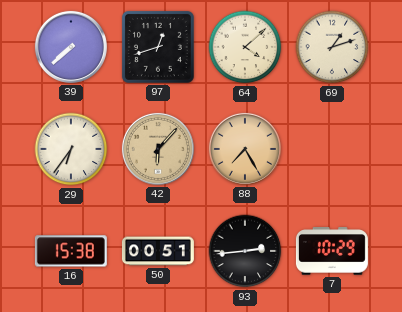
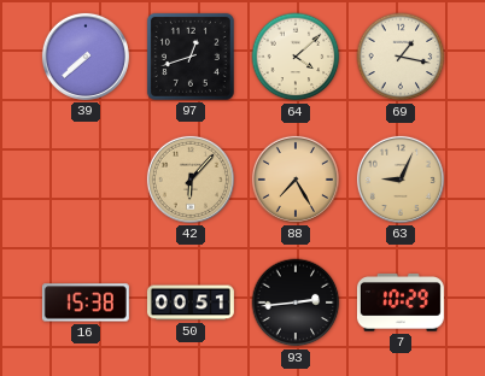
69: 1:12 -> 1:17 (401, 57)
29: 6:36 -> none (71, 149)
63: none -> 9:04 (401, 180)
